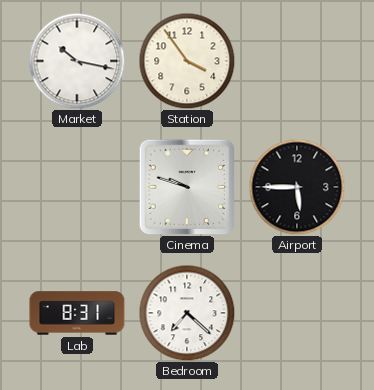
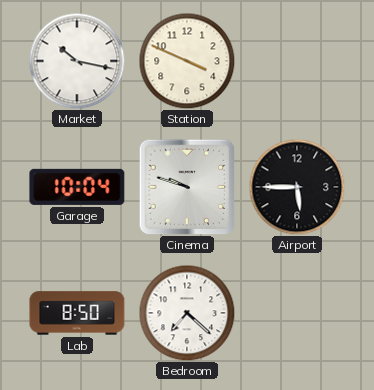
Station: 3:54 -> 3:49 (187, 61)
Garage: none -> 10:04 (77, 187)
Lab: 8:31 -> 8:50 (77, 313)
